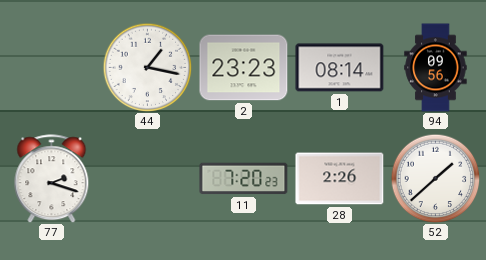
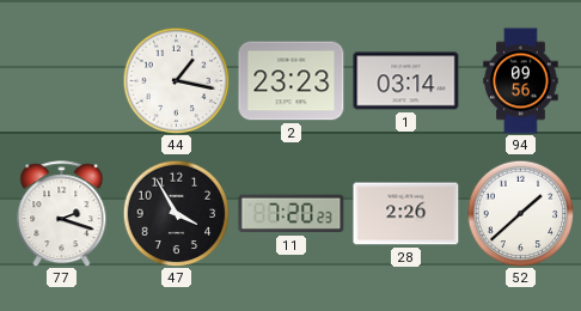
1: 08:14 -> 03:14 (406, 81)
47: none -> 3:55 (176, 213)
